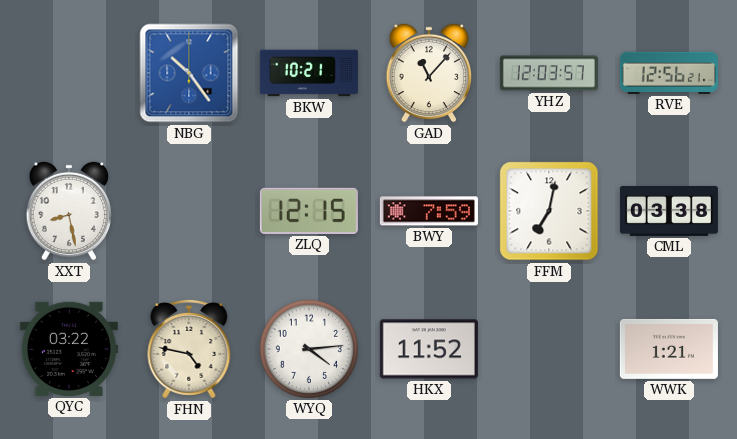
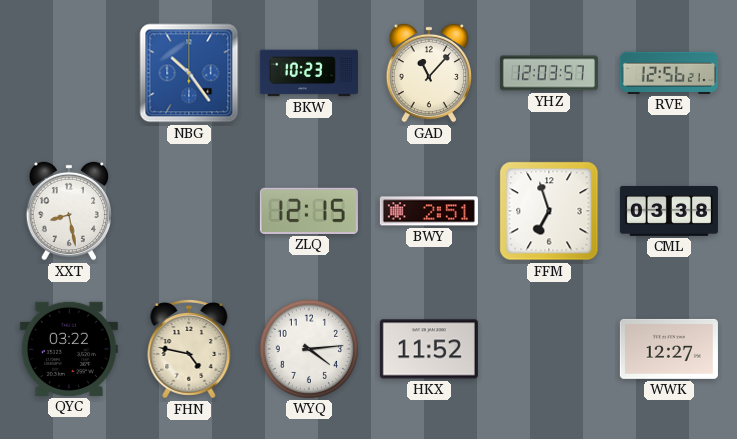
BKW: 10:21 -> 10:23 (309, 73)
BWY: 7:59 -> 2:51 (429, 211)
FFM: 7:02 -> 6:57 (549, 211)
WWK: 1:21 -> 12:27 (669, 349)
